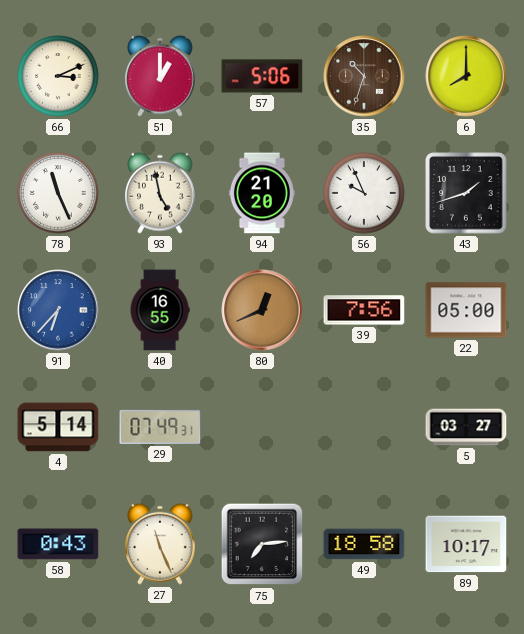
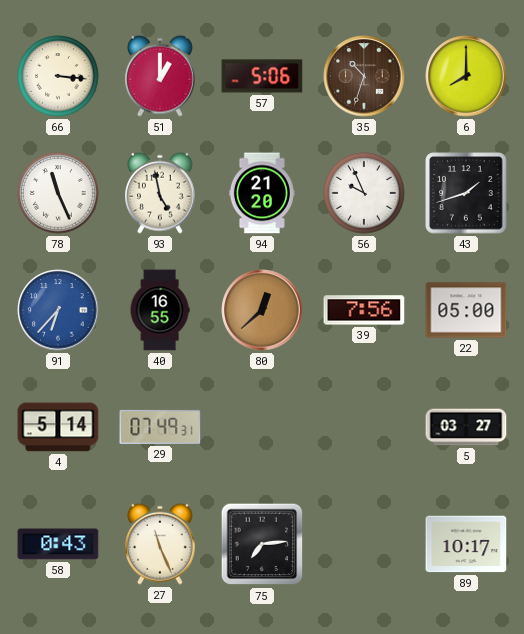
66: 3:11 -> 3:16 (58, 76)
80: 12:41 -> 12:38 (262, 310)
49: 18:58 -> none (364, 544)
